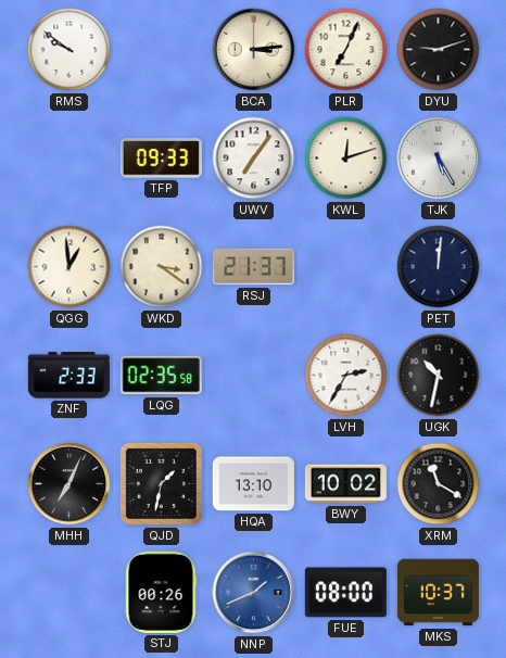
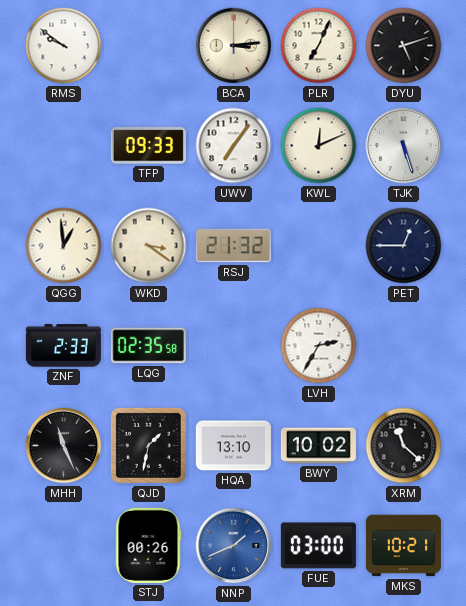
DYU: 9:12 -> 5:12 (404, 46)
KWL: 12:12 -> 12:11 (319, 146)
TJK: 5:25 -> 5:27 (404, 146)
RSJ: 21:37 -> 21:32 (233, 246)
PET: 12:01 -> 12:45 (404, 246)
UGK: 10:32 -> none (439, 376)
MHH: 7:04 -> 11:26 (64, 446)
XRM: 11:20 -> 11:22 (404, 446)
FUE: 08:00 -> 03:00 (318, 546)
MKS: 10:37 -> 10:21 (403, 546)
